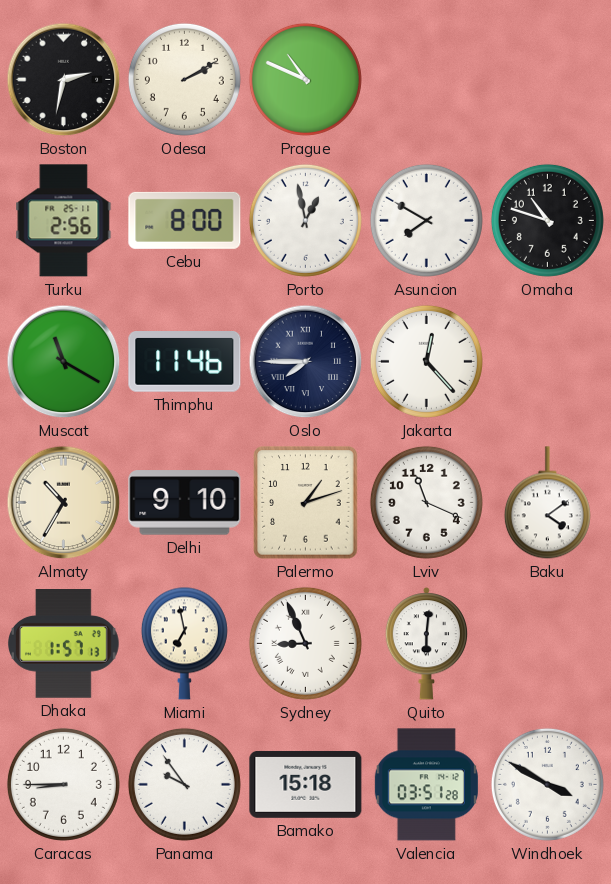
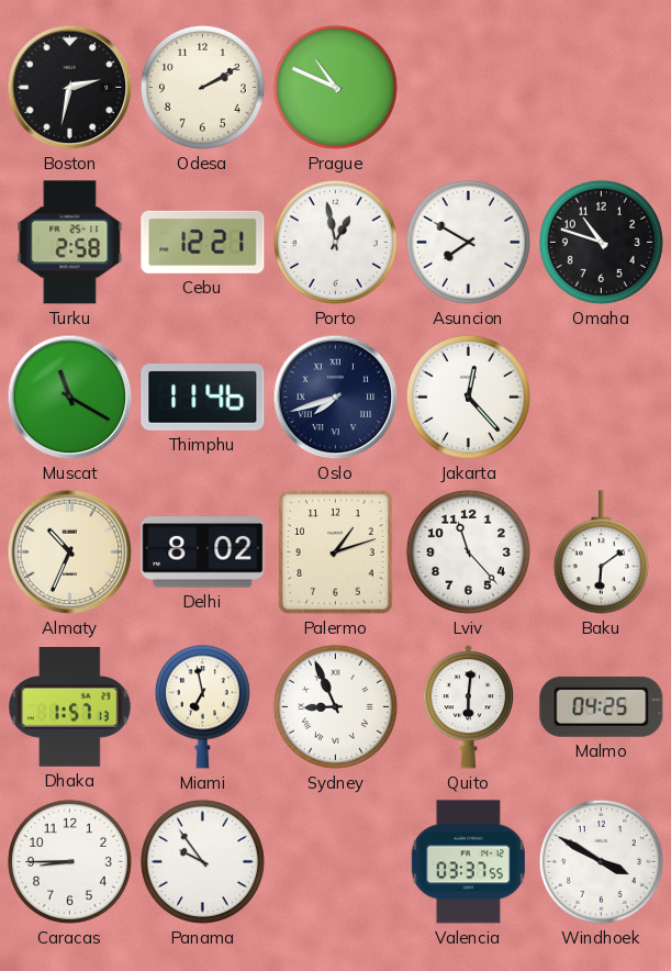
Turku: 2:56 -> 2:58 (70, 243)
Cebu: 8:00 -> 12:21 (203, 242)
Oslo: 7:45 -> 7:42 (336, 398)
Almaty: 10:35 -> 10:34 (70, 553)
Delhi: 9:10 -> 8:02 (203, 553)
Lviv: 11:19 -> 11:23 (468, 551)
Baku: 4:09 -> 6:09 (601, 553)
Malmo: none -> 04:25 (602, 706)
Bamako: 15:18 -> none (306, 784)
Valencia: 03:51 -> 03:37 (468, 862)
